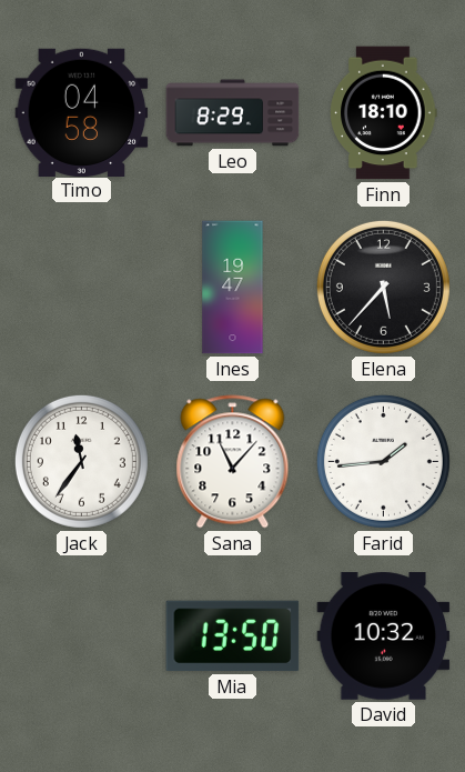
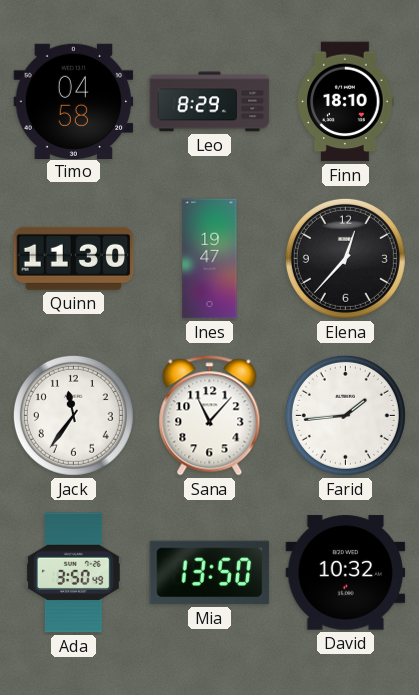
Quinn: none -> 11:30 (74, 258)
Elena: 5:37 -> 12:37 (345, 258)
Ada: none -> 3:50 (73, 573)
